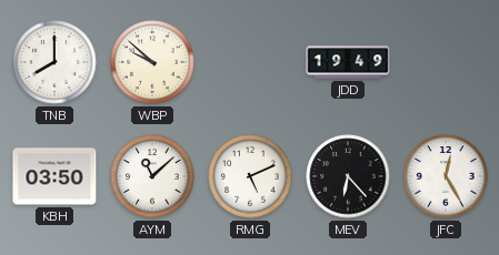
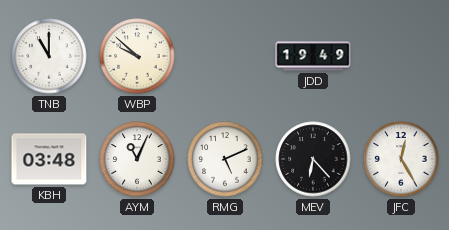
TNB: 8:00 -> 11:00 (49, 56)
KBH: 03:50 -> 03:48 (49, 159)
AYM: 11:08 -> 11:04 (137, 159)
